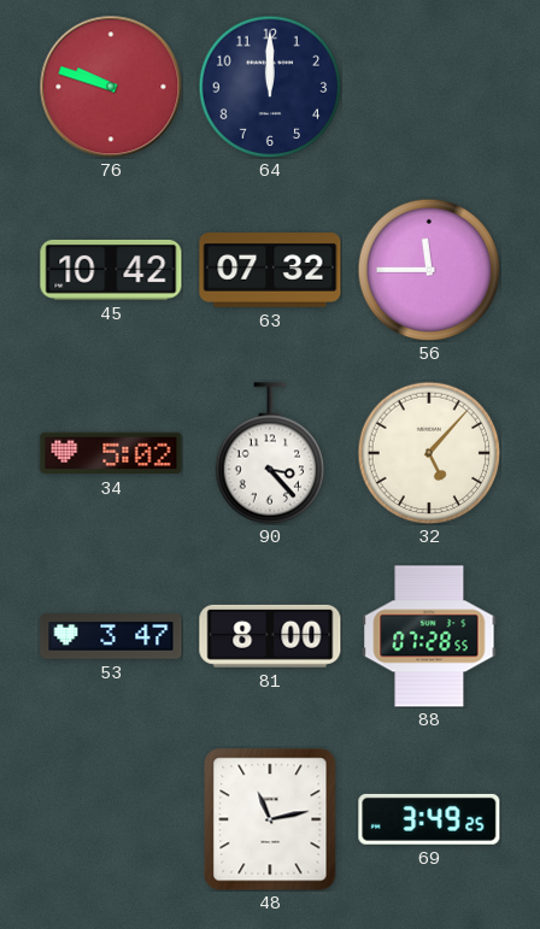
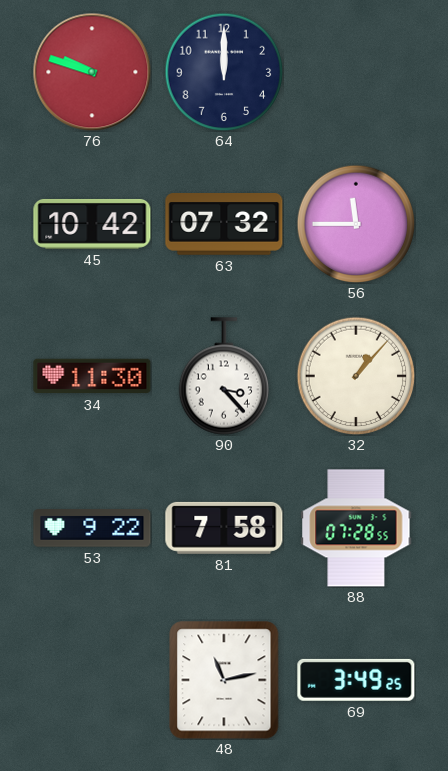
34: 5:02 -> 11:30 (92, 376)
32: 5:07 -> 1:07 (356, 376)
53: 3:47 -> 9:22 (92, 528)
81: 8:00 -> 7:58 (224, 528)
